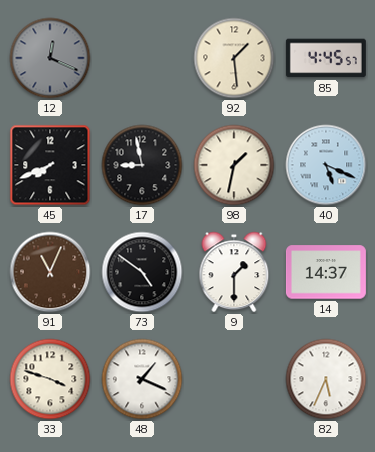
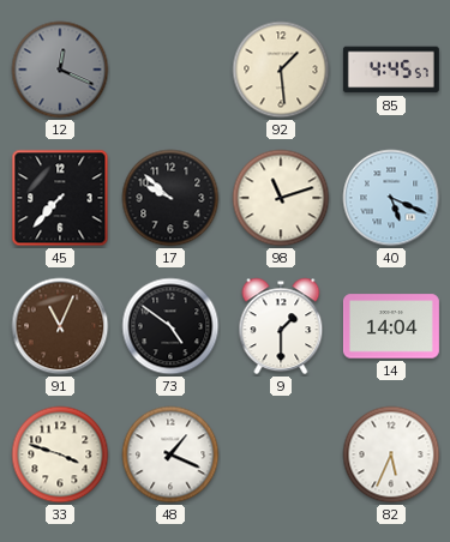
45: 7:41 -> 7:37 (60, 198)
17: 8:58 -> 9:52 (170, 198)
98: 1:32 -> 11:12 (281, 198)
14: 14:37 -> 14:04 (391, 326)
